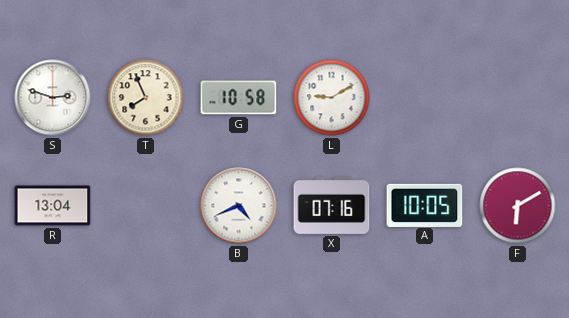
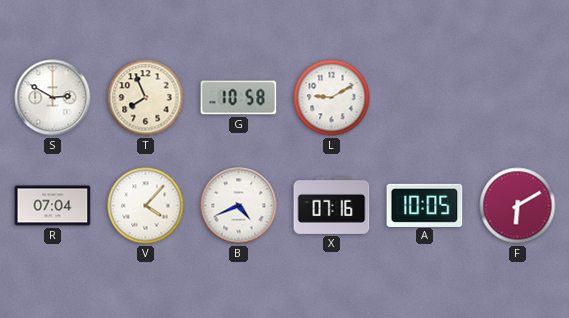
S: 2:48 -> 2:50 (53, 98)
R: 13:04 -> 07:04 (53, 206)
V: none -> 4:07 (146, 206)
